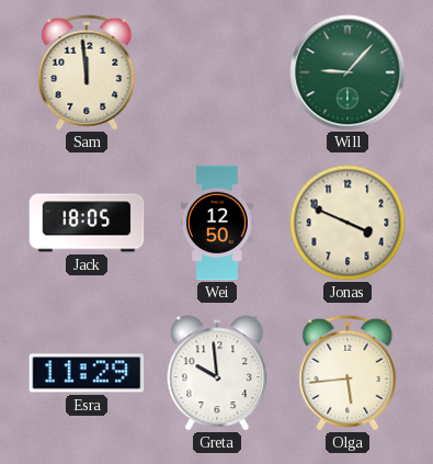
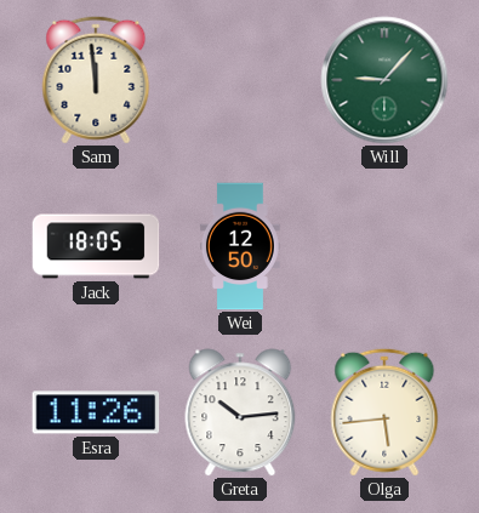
Jonas: 3:49 -> none (347, 223)
Esra: 11:29 -> 11:26 (96, 412)
Greta: 9:59 -> 10:14 (240, 412)
